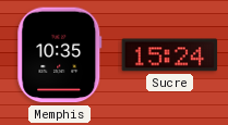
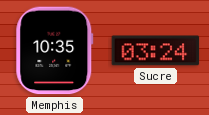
Sucre: 15:24 -> 03:24 (156, 51)
